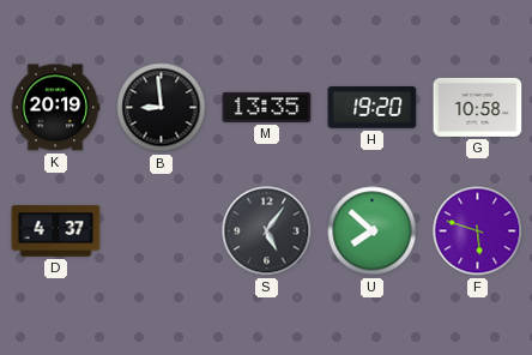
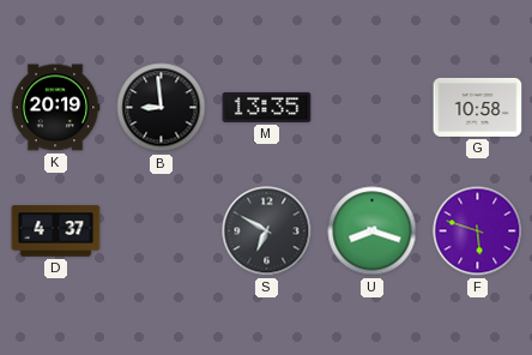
H: 19:20 -> none (373, 108)
S: 5:06 -> 6:50 (267, 231)
U: 7:52 -> 8:18 (373, 231)
